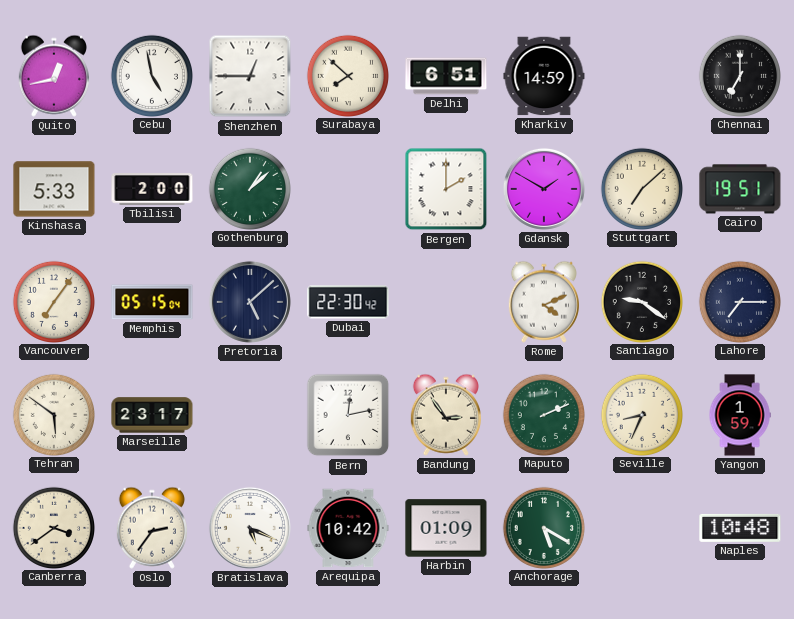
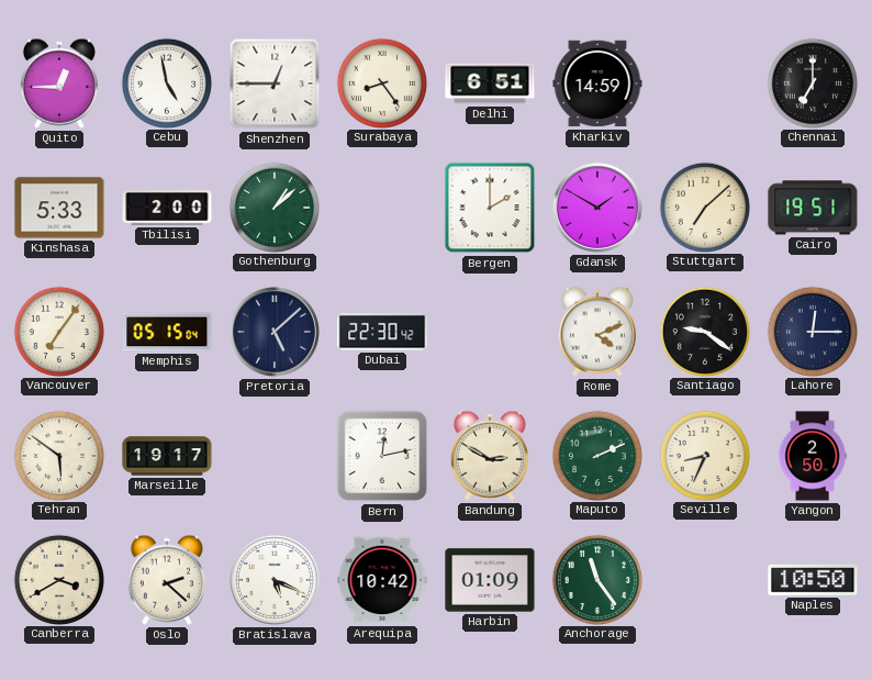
Quito: 12:43 -> 12:45 (59, 83)
Surabaya: 7:52 -> 8:24 (381, 82)
Lahore: 7:15 -> 12:15 (812, 331)
Marseille: 23:17 -> 19:17 (167, 456)
Bandung: 2:54 -> 2:50 (490, 456)
Yangon: 1:59 -> 2:50 (813, 456)
Canberra: 3:39 -> 3:40 (58, 579)
Oslo: 2:36 -> 2:22 (167, 580)
Anchorage: 5:20 -> 11:24 (596, 579)
Naples: 10:48 -> 10:50 (813, 580)
